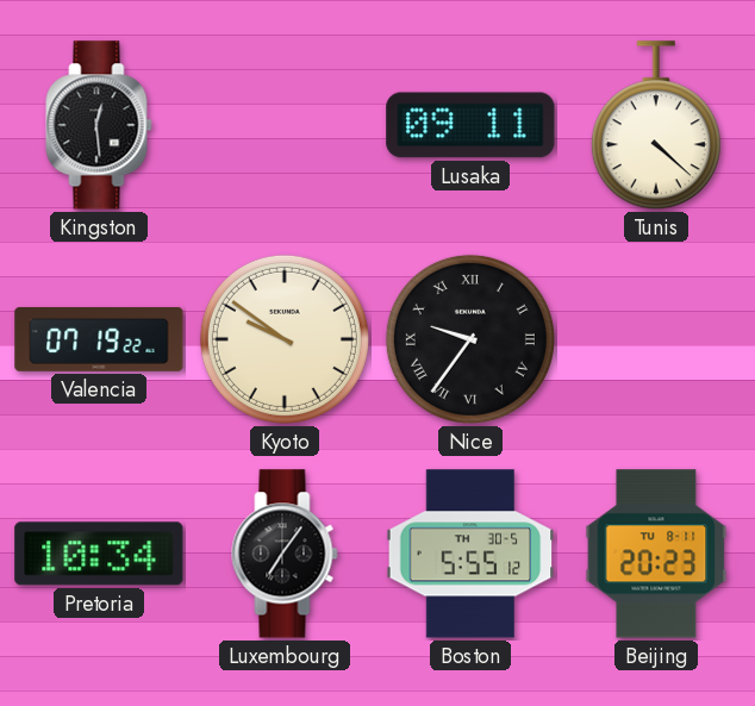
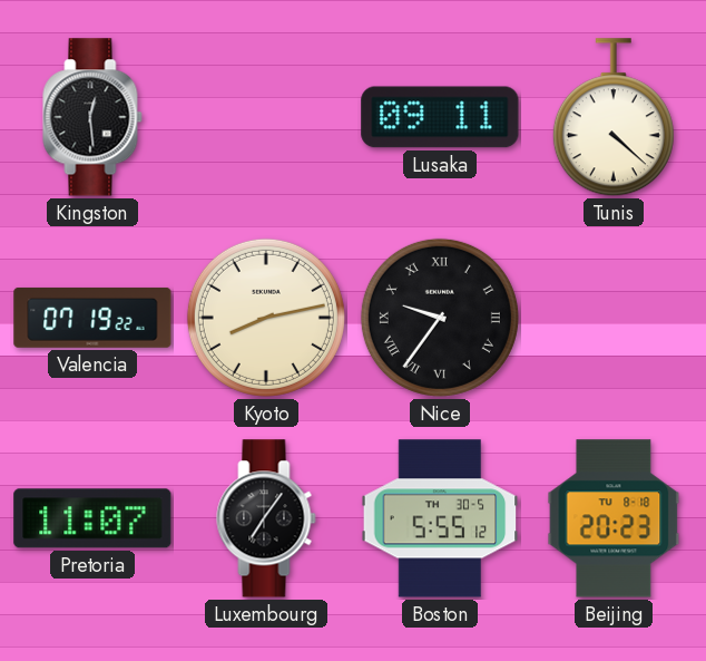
Kyoto: 9:51 -> 8:13 (266, 318)
Pretoria: 10:34 -> 11:07 (92, 518)
Beijing date: TU 8-11 -> TU 8-18 (614, 518)
